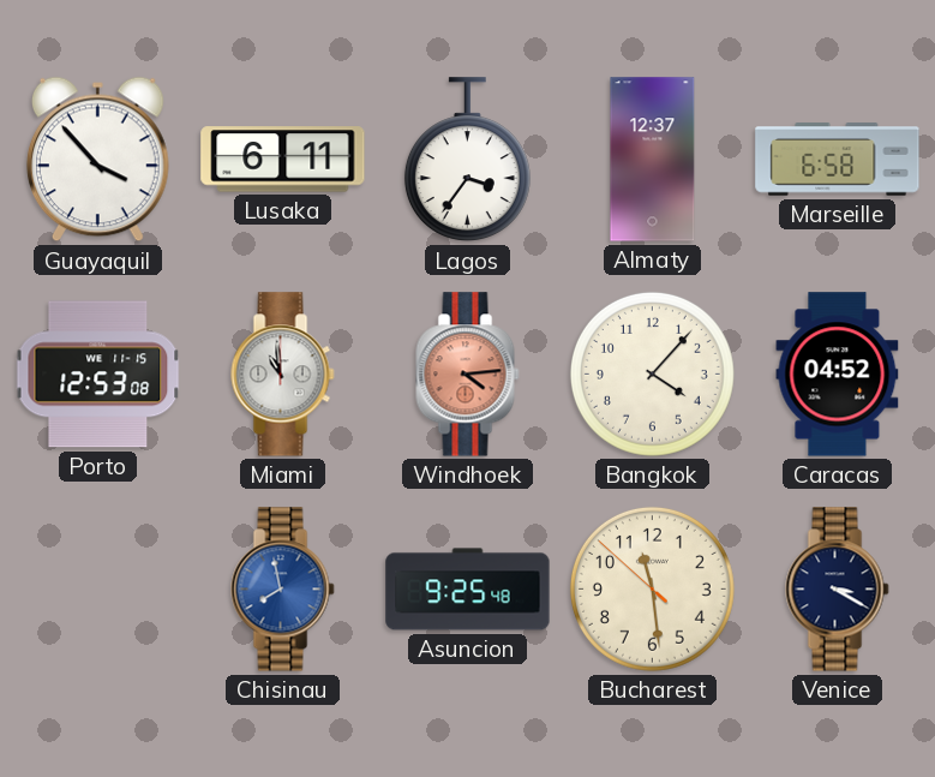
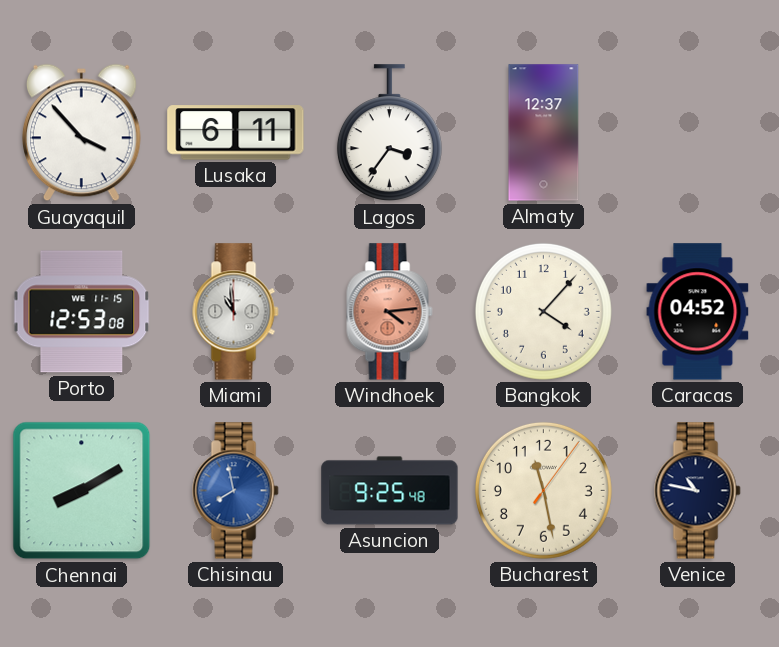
Marseille: 6:58 -> none (838, 160)
Chennai: none -> 8:10 (82, 491)
Bucharest: 11:28:52 -> 11:28:06 (543, 490)
Venice: 3:20 -> 10:47 (698, 491)
